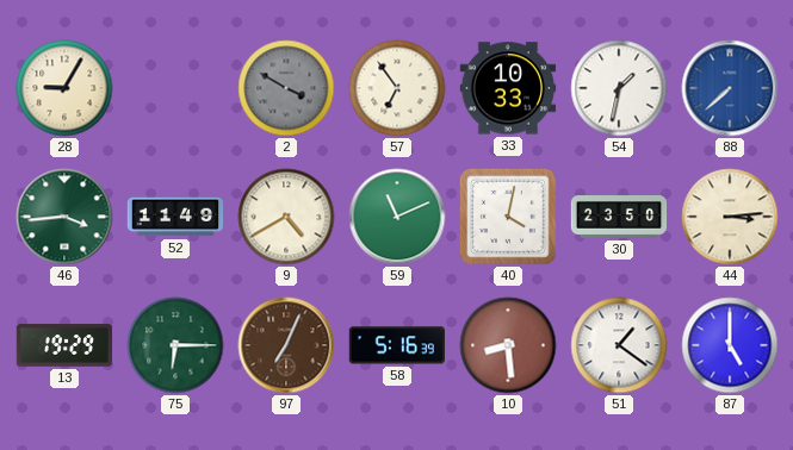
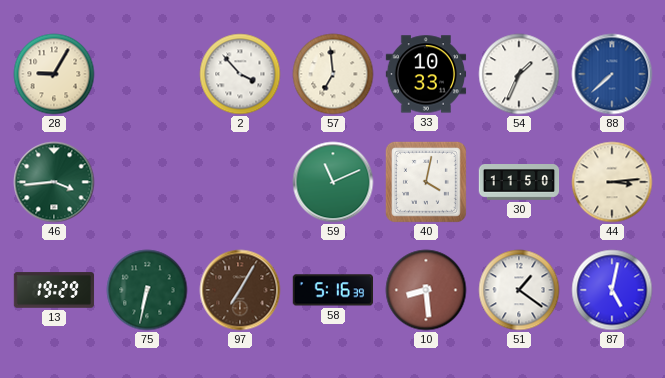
2: 3:50 -> 3:53 (240, 74)
2 dial: grey -> white (240, 74)
57: 6:54 -> 6:59 (333, 74)
54: 1:32 -> 1:34 (519, 74)
52: 11:49 -> none (175, 217)
9: 4:40 -> none (286, 217)
30: 23:50 -> 11:50 (519, 182)
75: 6:15 -> 6:32 (147, 290)
97: 7:04 -> 7:05 (240, 290)
87: 5:00 -> 5:02 (612, 290)
